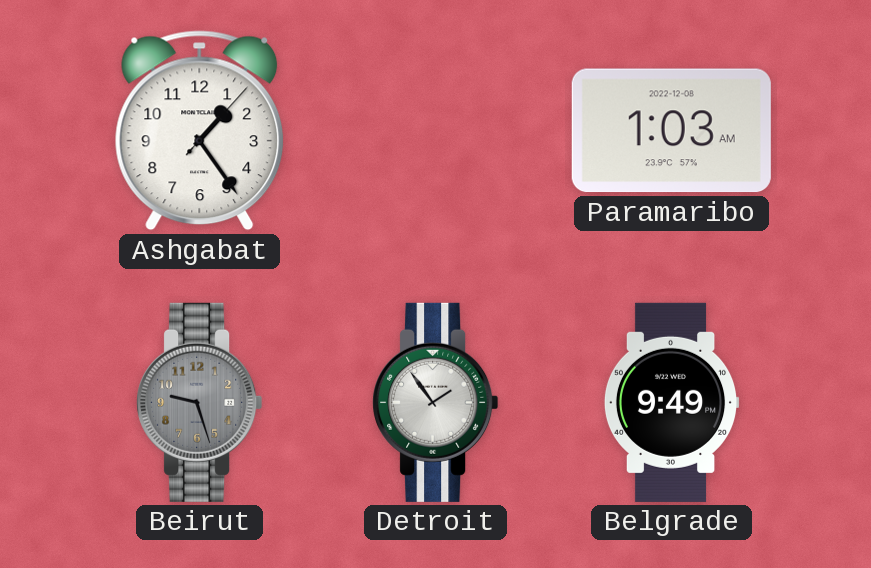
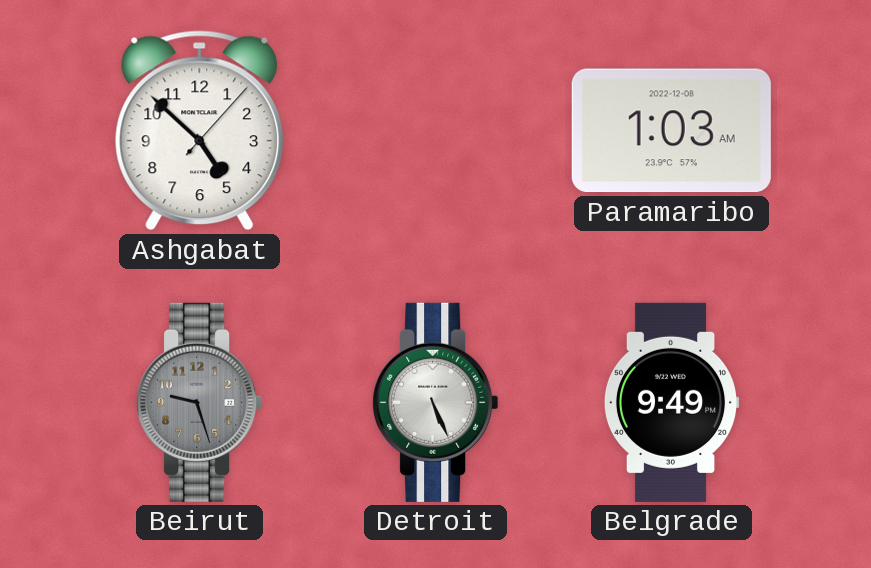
Ashgabat: 1:24 -> 4:52 (200, 131)
Detroit: 1:54 -> 5:26 (436, 402)
